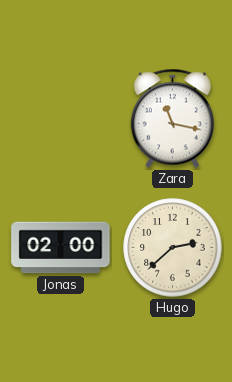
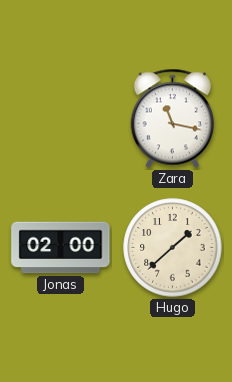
Hugo: 2:38 -> 1:38 (173, 248)
